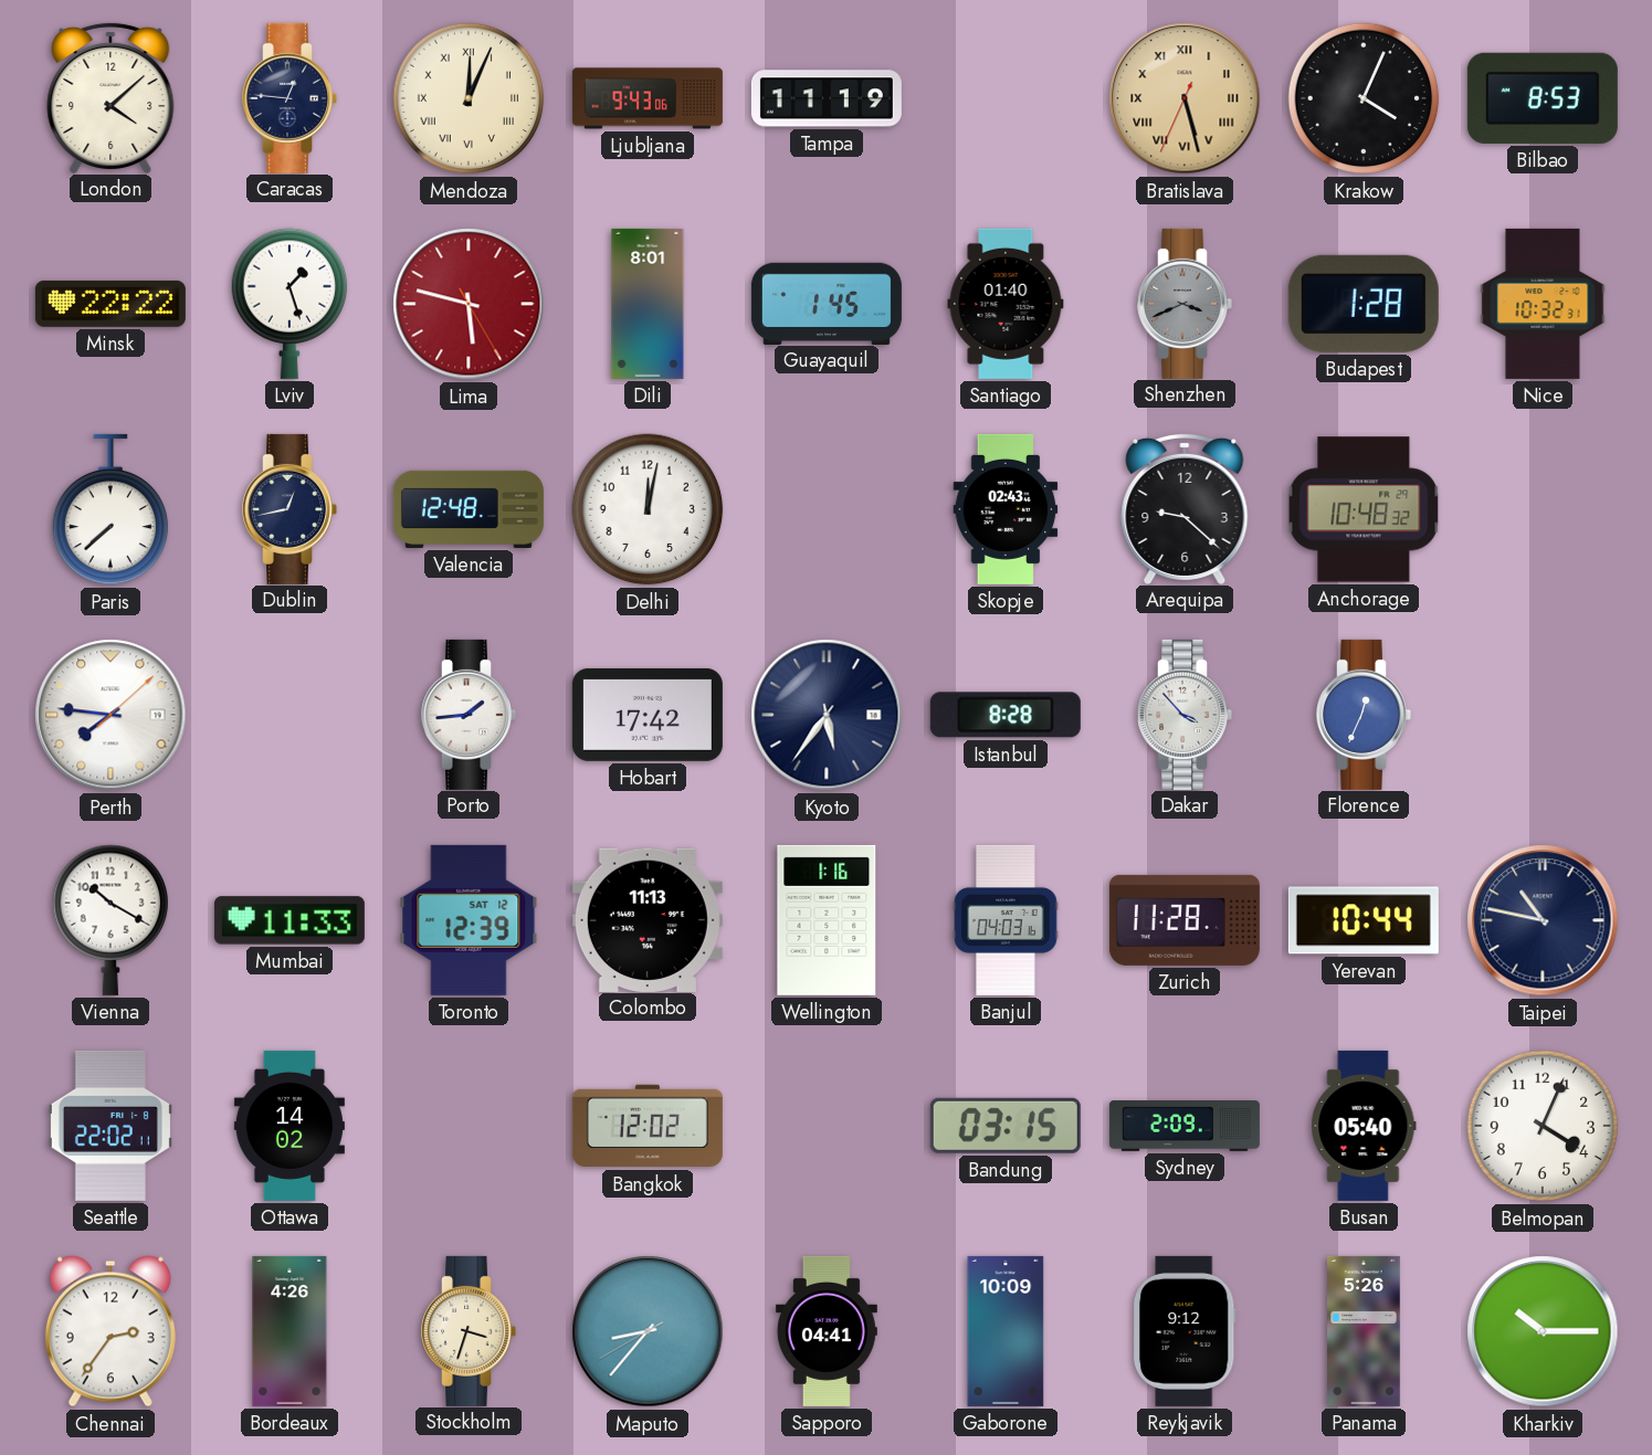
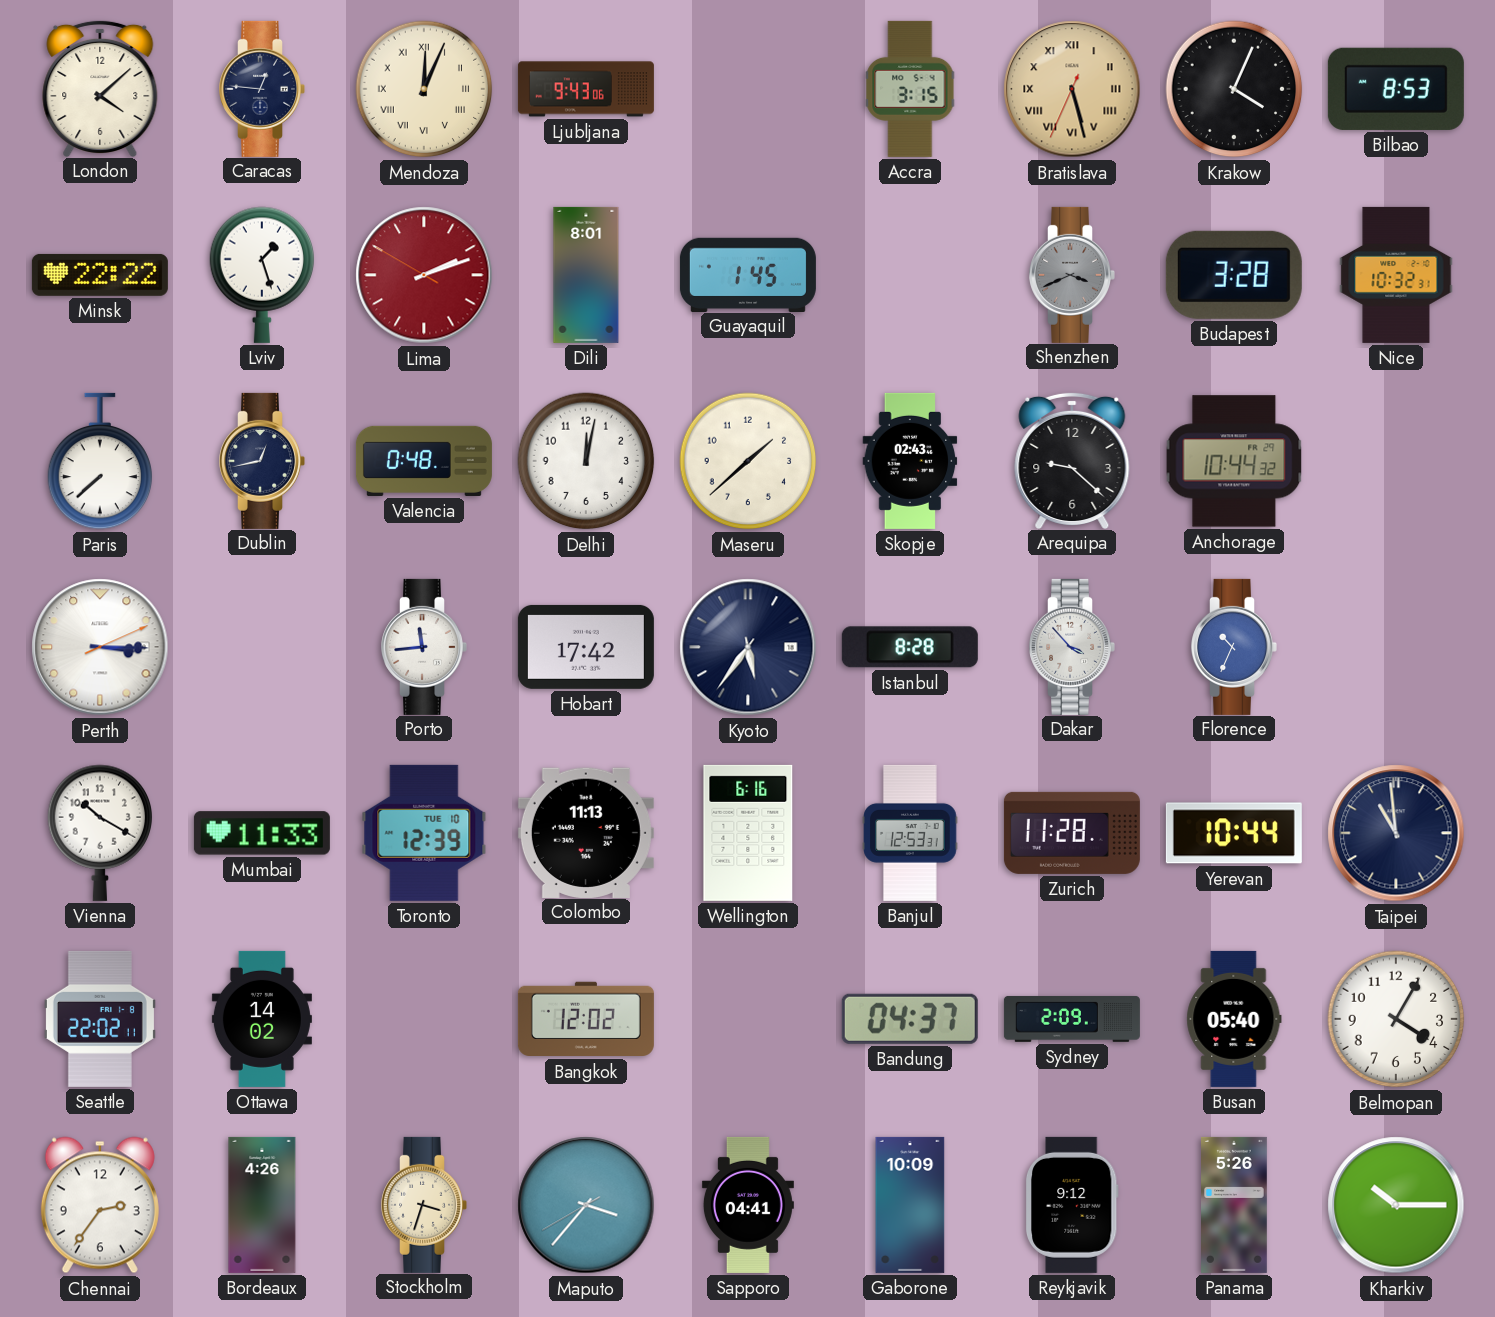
Tampa: 11:19 -> none (827, 98)
Accra: none -> 3:15 (910, 89)
Lima: 5:47 -> 2:11 (424, 275)
Santiago: 01:40 -> none (1006, 304)
Budapest: 1:28 -> 3:28 (1234, 275)
Valencia: 12:48 -> 0:48 (424, 461)
Maseru: none -> 1:38 (748, 461)
Anchorage: 10:48 -> 10:44 (1234, 461)
Perth: 7:46 -> 3:15 (100, 647)
Porto: 1:44 -> 11:44 (424, 647)
Florence: 12:34 -> 10:34 (1234, 647)
Toronto date: SAT 12 -> TUE 10 (424, 833)
Wellington: 1:16 -> 6:16 (748, 833)
Banjul: 04:03 -> 12:53 (910, 833)
Taipei: 10:47 -> 10:59 (1396, 833)
Bandung: 03:15 -> 04:37 (910, 1019)
Belmopan: 4:04 -> 4:05 (1396, 1019)
Maputo: 8:36 -> 3:36 (586, 1205)
